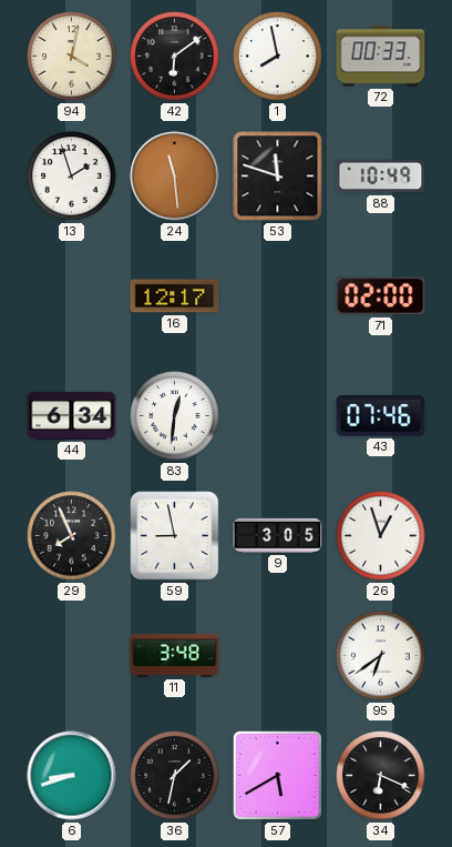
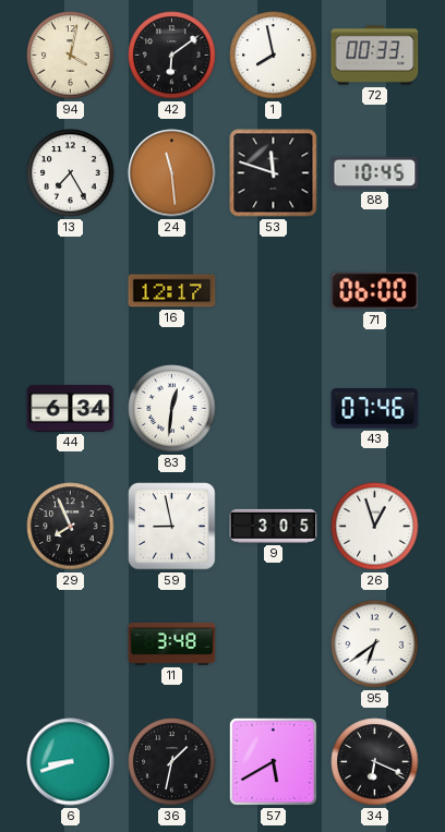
13: 1:57 -> 7:25 (71, 173)
88: 10:49 -> 10:45 (375, 173)
71: 02:00 -> 06:00 (375, 291)
